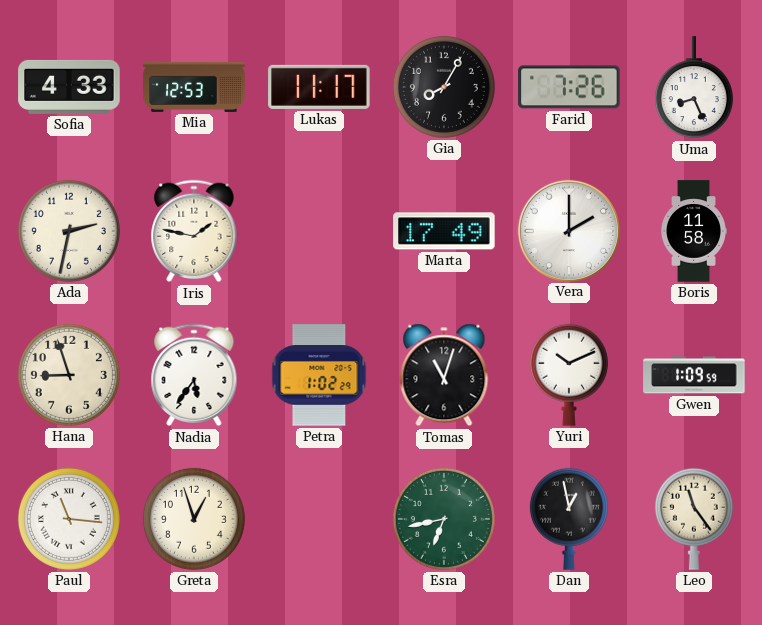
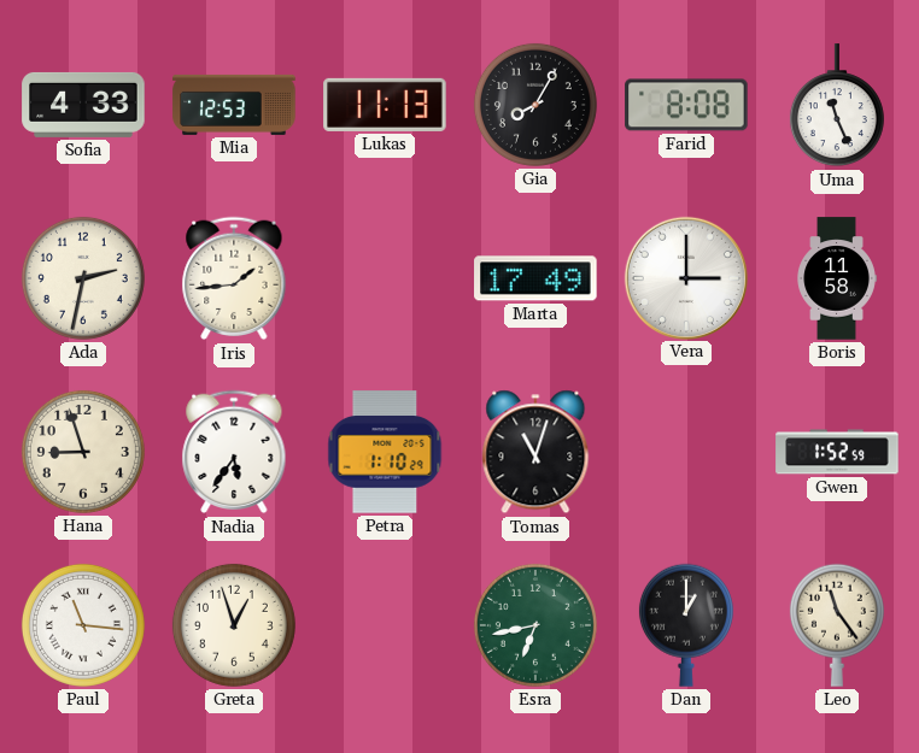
Lukas: 11:17 -> 11:13 (385, 105)
Farid: 7:26 -> 8:08 (686, 105)
Uma: 8:26 -> 11:26 (837, 106)
Iris: 1:47 -> 1:44 (234, 278)
Vera: 2:00 -> 3:00 (685, 277)
Petra: 1:02 -> 1:10 (385, 452)
Yuri: 10:11 -> none (569, 375)
Gwen: 1:09 -> 1:52 (837, 452)
Dan: 12:58 -> 1:00 (686, 625)
